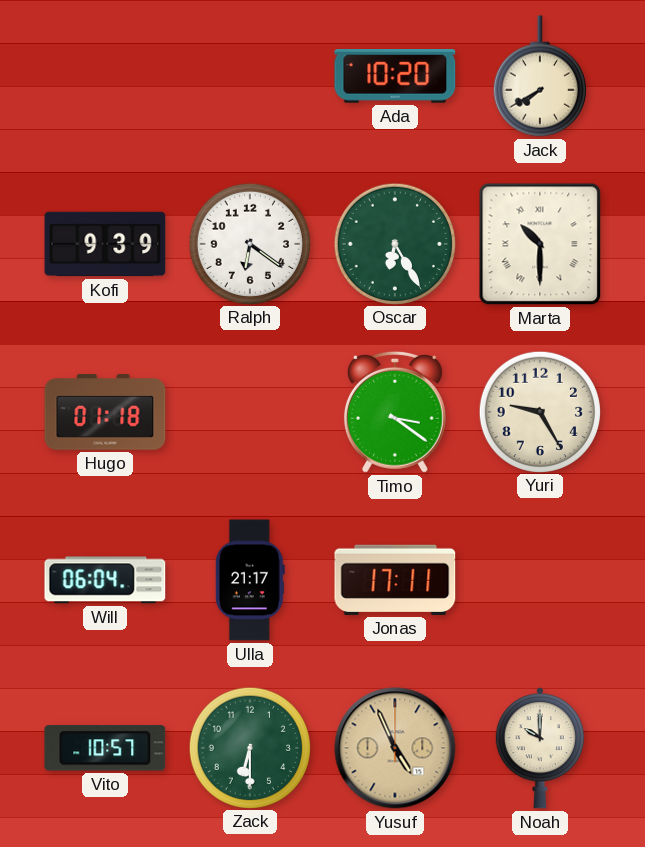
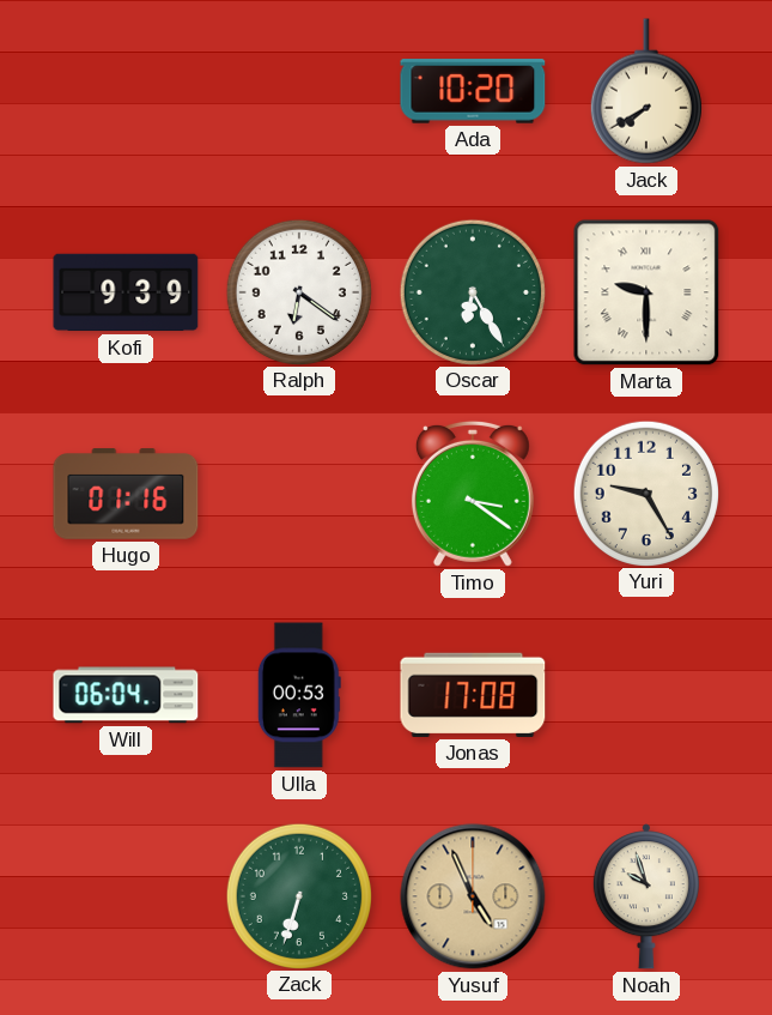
Marta: 10:30 -> 9:30 (646, 292)
Hugo: 01:18 -> 01:16 (126, 494)
Ulla: 21:17 -> 00:53 (299, 695)
Jonas: 17:11 -> 17:08 (473, 695)
Vito: 10:57 -> none (105, 748)
Zack: 6:30 -> 6:33 (298, 895)
Noah: 10:00 -> 9:57 (646, 896)
